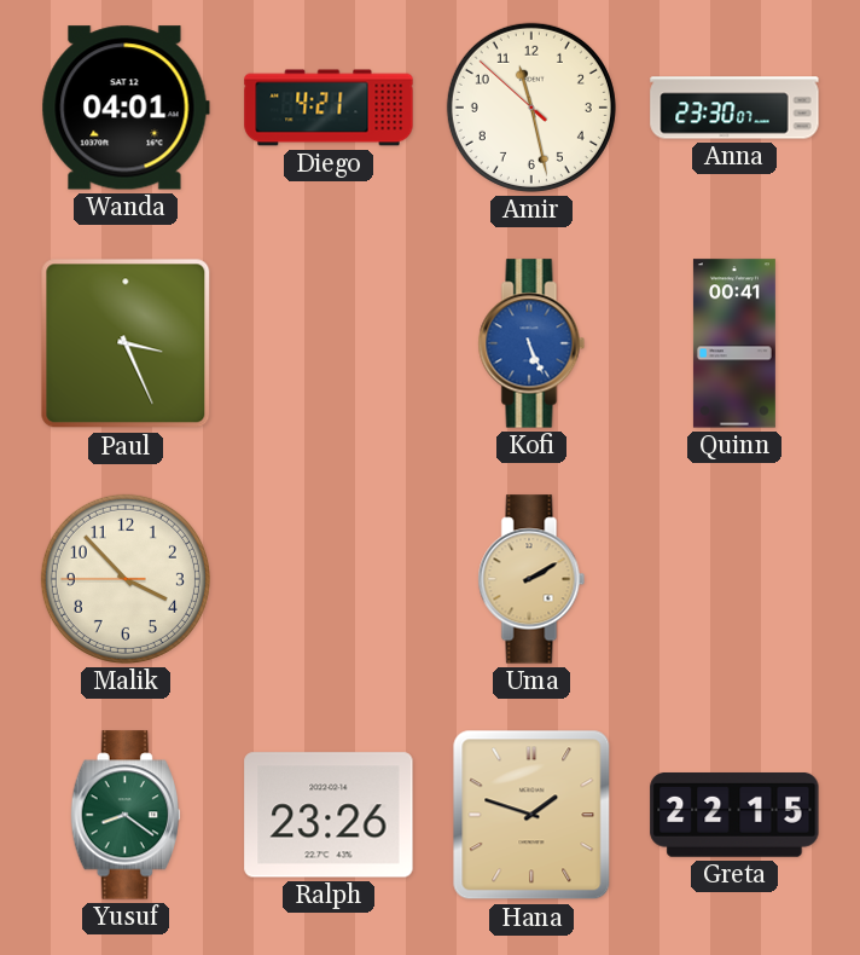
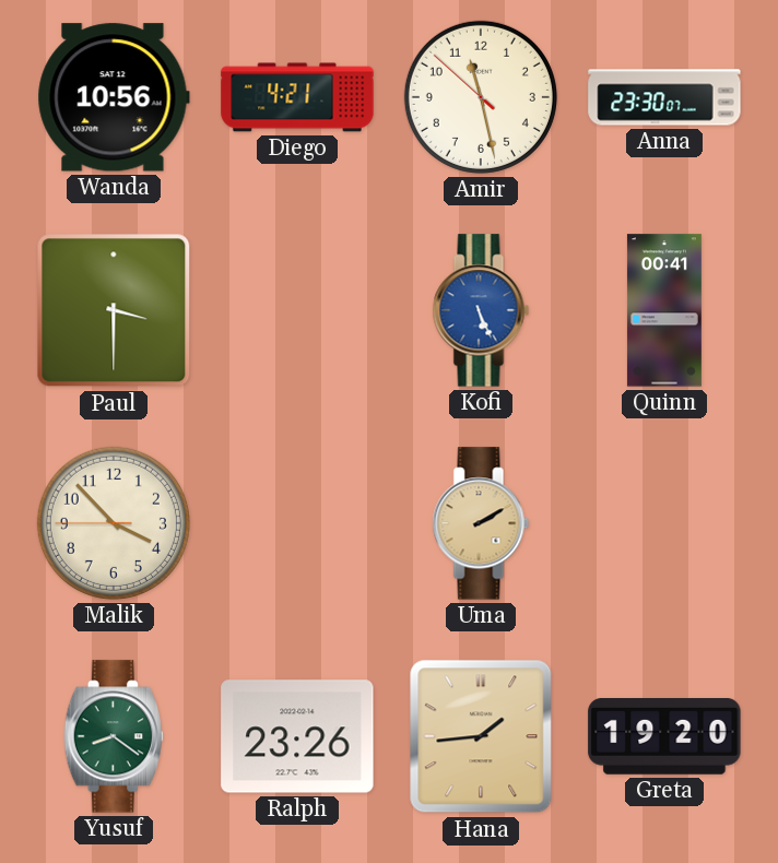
Wanda: 04:01 -> 10:56 (114, 97)
Paul: 3:26 -> 3:30 (114, 310)
Hana: 1:48 -> 1:44 (481, 736)
Greta: 22:15 -> 19:20 (664, 737)
